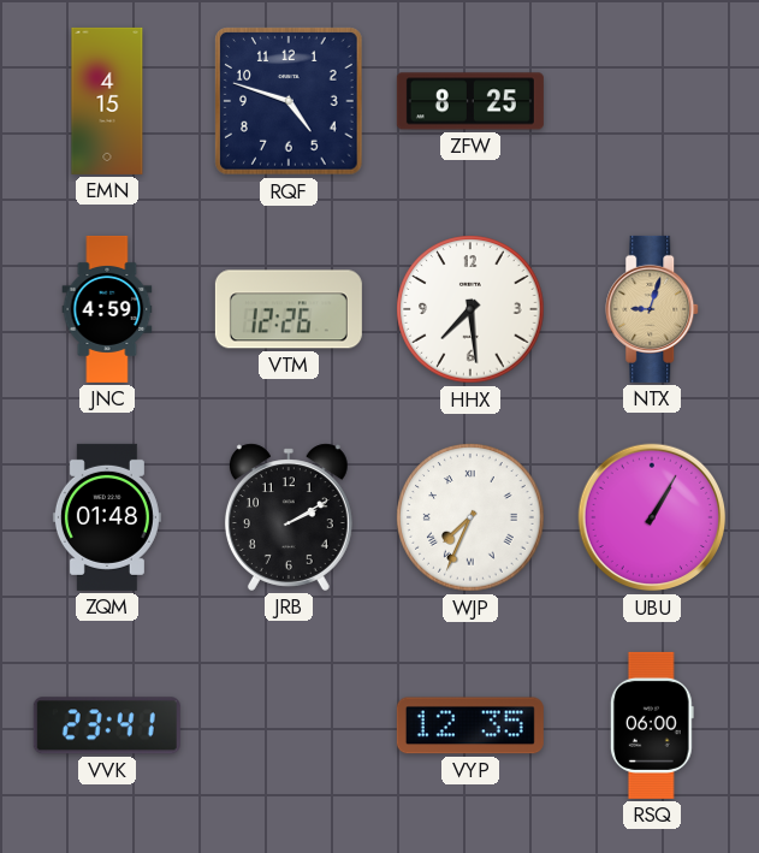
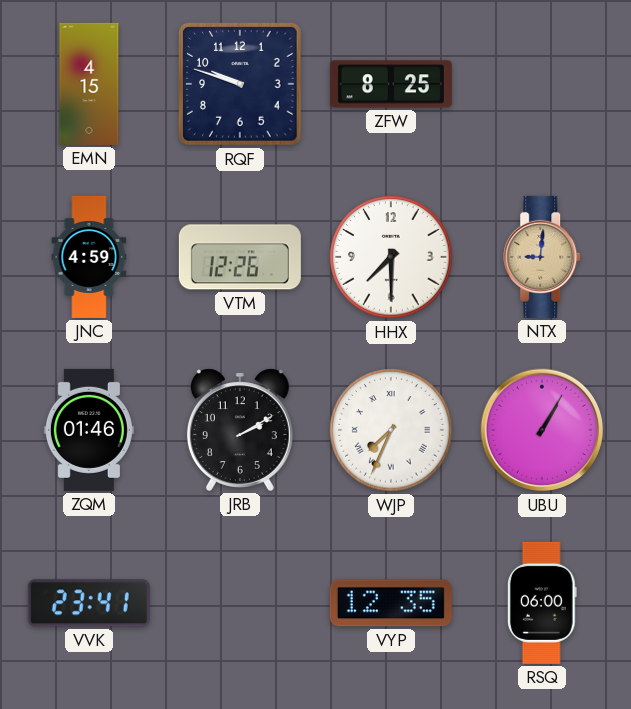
RQF: 4:48 -> 9:48 (240, 84)
HHX: 7:29 -> 7:30 (391, 257)
NTX: 9:03 -> 9:01 (543, 257)
ZQM: 01:48 -> 01:46 (89, 430)
